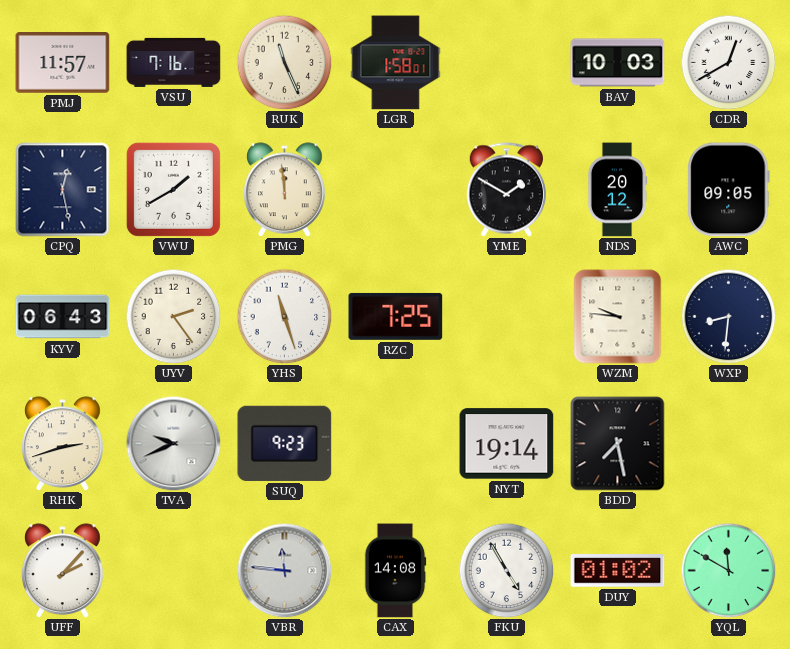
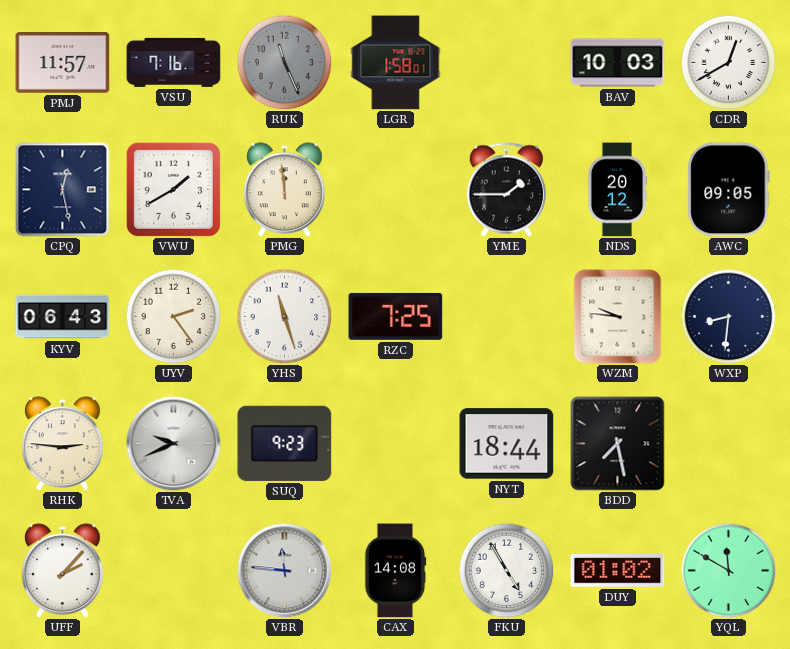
RUK dial: cream -> grey (284, 62)
YME: 1:50 -> 1:45 (506, 190)
RHK: 2:42 -> 2:46 (63, 444)
NYT: 19:14 -> 18:44 (507, 444)
